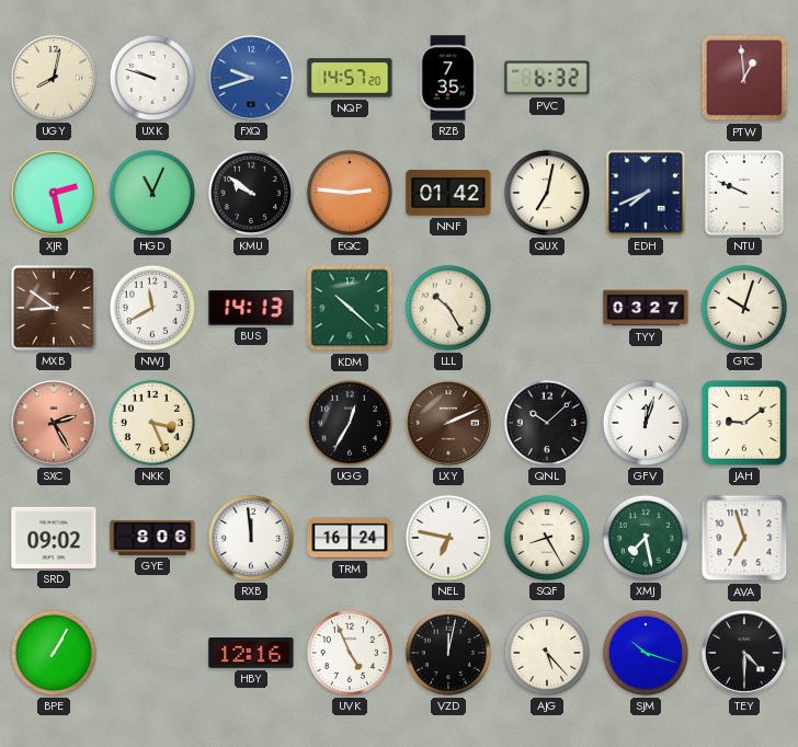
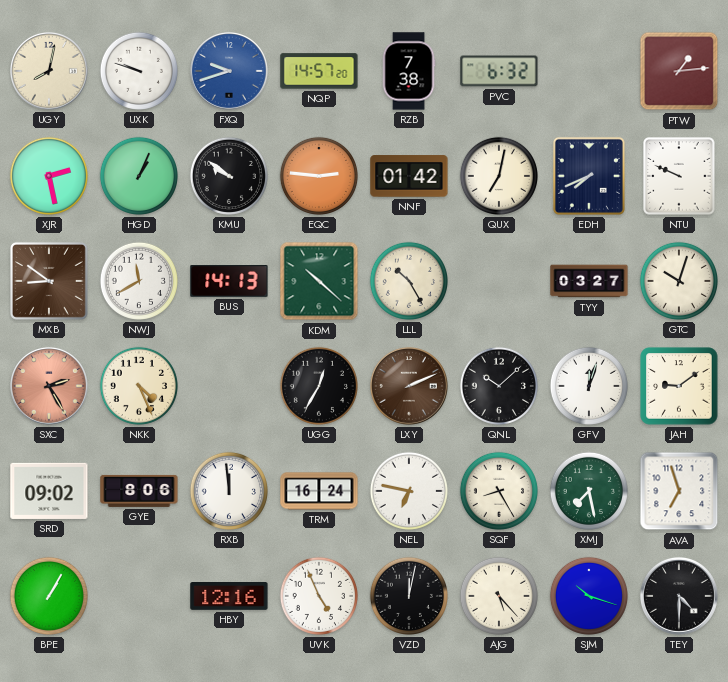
RZB: 7:35 -> 7:38 (409, 71)
PTW: 12:59 -> 1:14 (679, 71)
HGD: 11:04 -> 1:04 (139, 176)
NKK: 3:26 -> 4:26 (139, 386)
